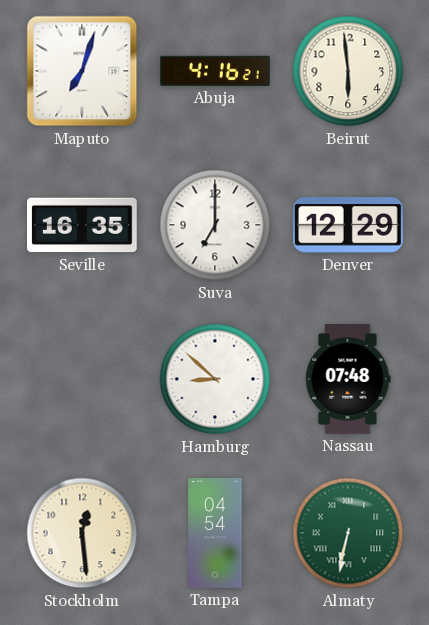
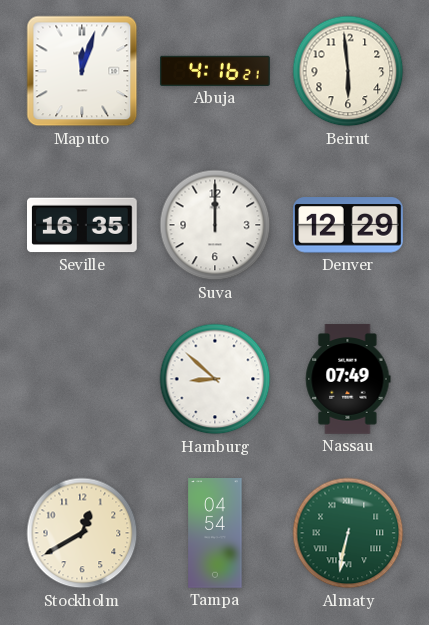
Maputo: 7:03 -> 12:03 (82, 71)
Suva: 7:00 -> 12:00 (215, 225)
Nassau: 07:48 -> 07:49 (348, 379)
Stockholm: 12:29 -> 12:40 (82, 533)
